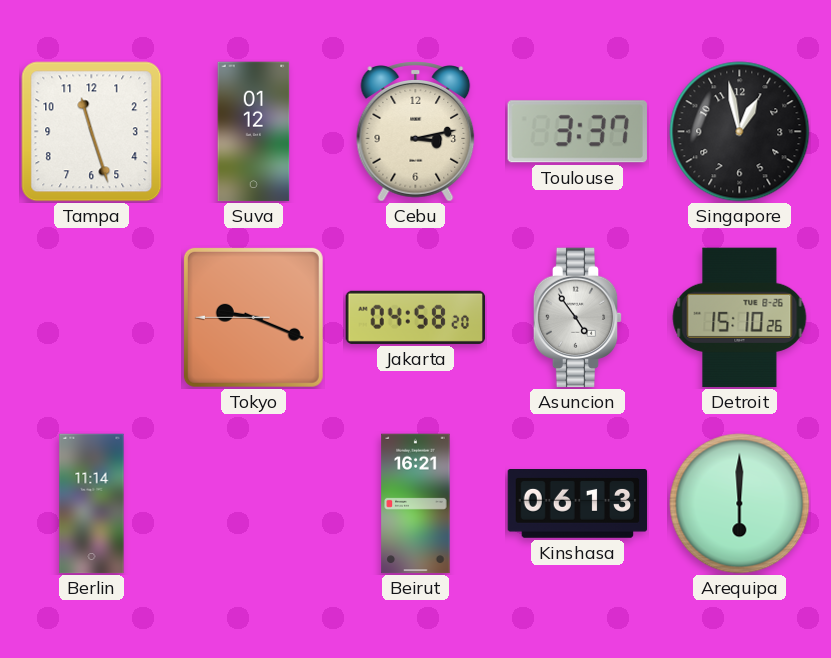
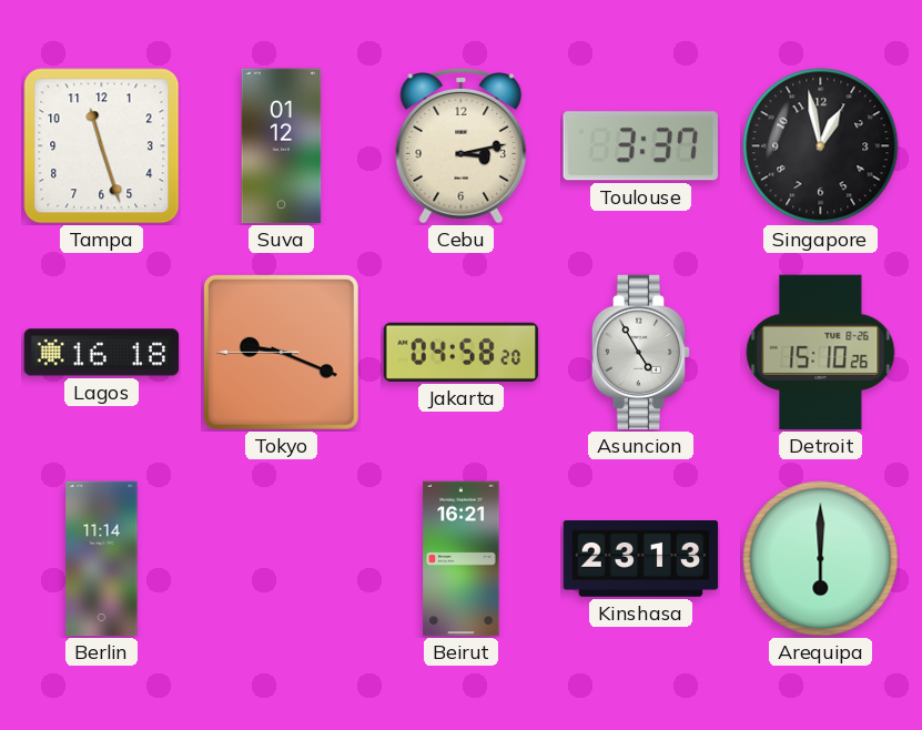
Lagos: none -> 16:18 (102, 353)
Asuncion: 4:54 -> 4:55 (641, 353)
Kinshasa: 06:13 -> 23:13 (641, 559)
